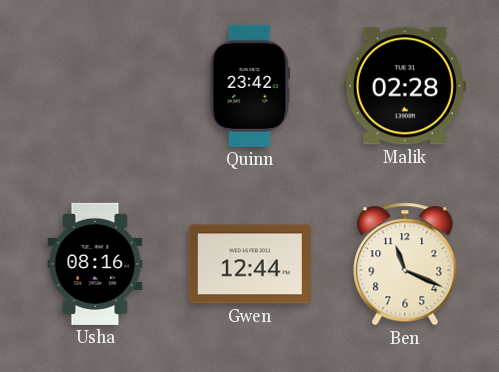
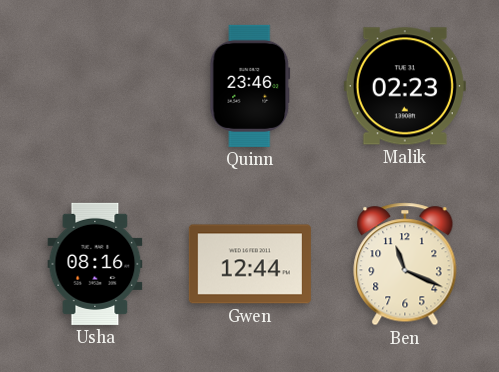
Quinn: 23:42 -> 23:46 (250, 86)
Malik: 02:28 -> 02:23 (405, 86)
